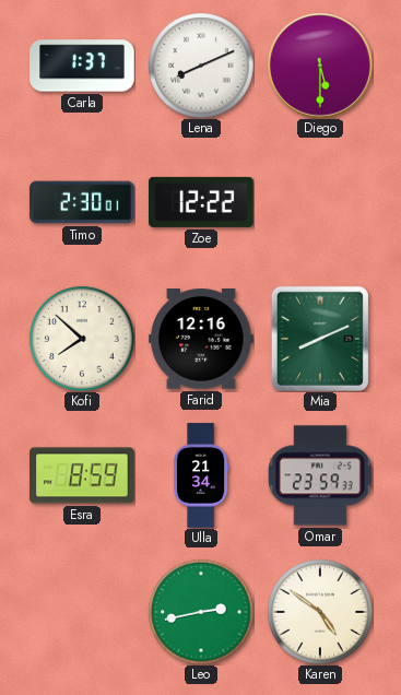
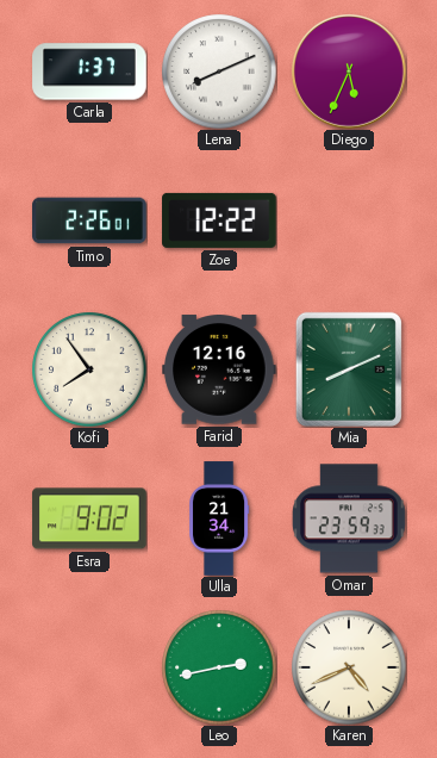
Diego: 5:30 -> 5:34 (349, 72)
Timo: 2:30 -> 2:26 (89, 220)
Kofi: 7:52 -> 7:54 (89, 369)
Esra: 8:59 -> 9:02 (89, 518)
Karen: 4:51 -> 4:41 (349, 667)
